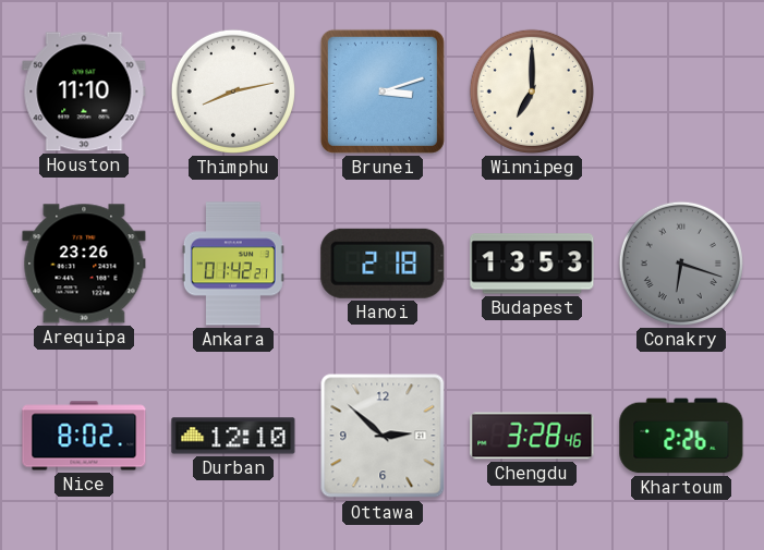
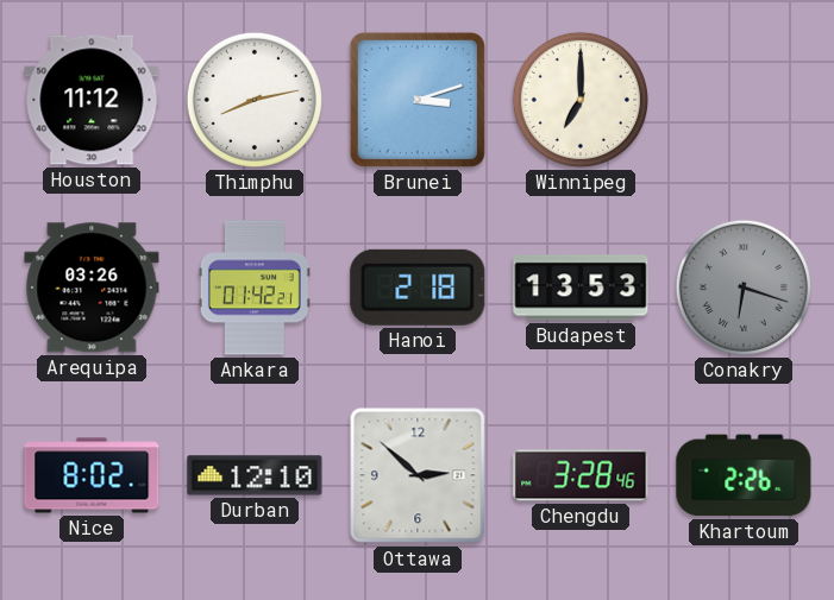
Houston: 11:10 -> 11:12 (92, 100)
Arequipa: 23:26 -> 03:26 (92, 288)
